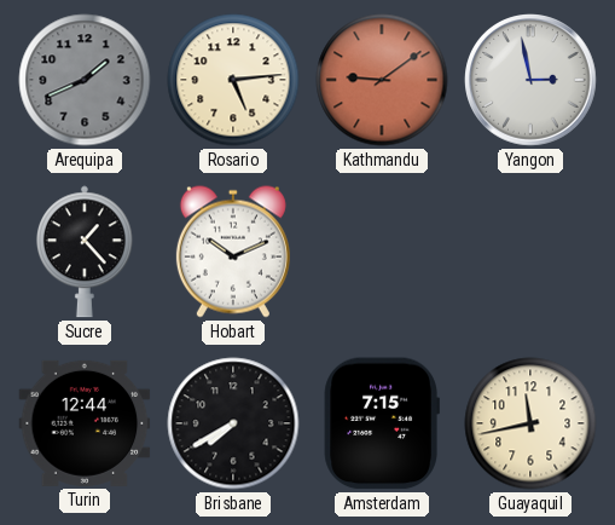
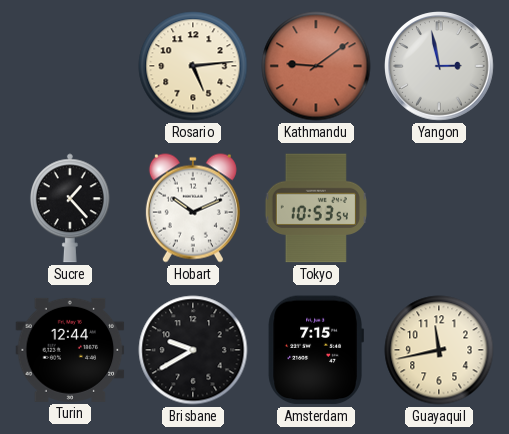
Arequipa: 1:41 -> none (85, 80)
Tokyo: none -> 10:53 (315, 208)
Brisbane: 7:40 -> 9:40 (193, 350)
